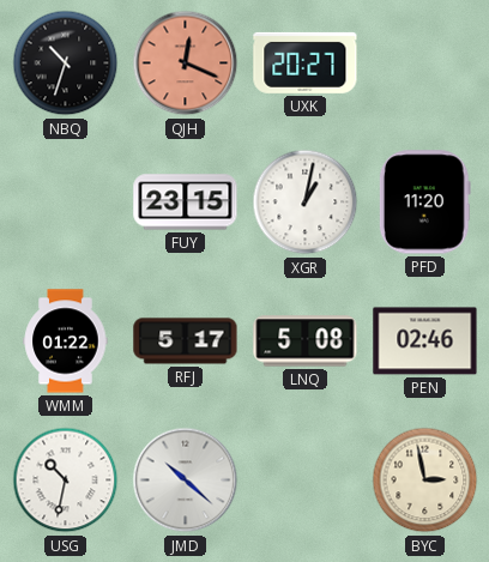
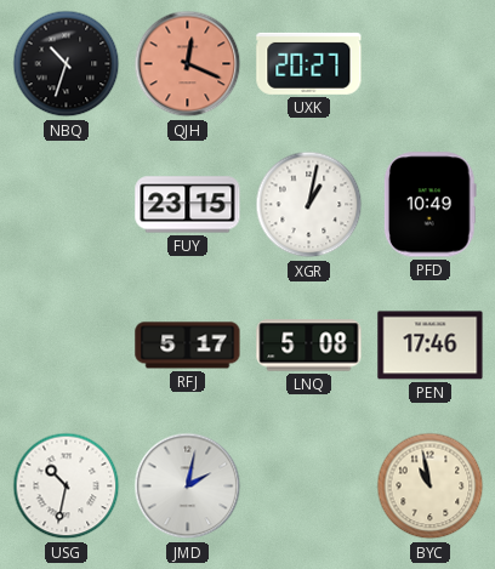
PFD: 11:20 -> 10:49 (429, 205)
WMM: 01:22 -> none (66, 342)
PEN: 02:46 -> 17:46 (431, 346)
JMD: 10:22 -> 2:02 (188, 487)
BYC: 2:58 -> 10:58 (431, 487)
